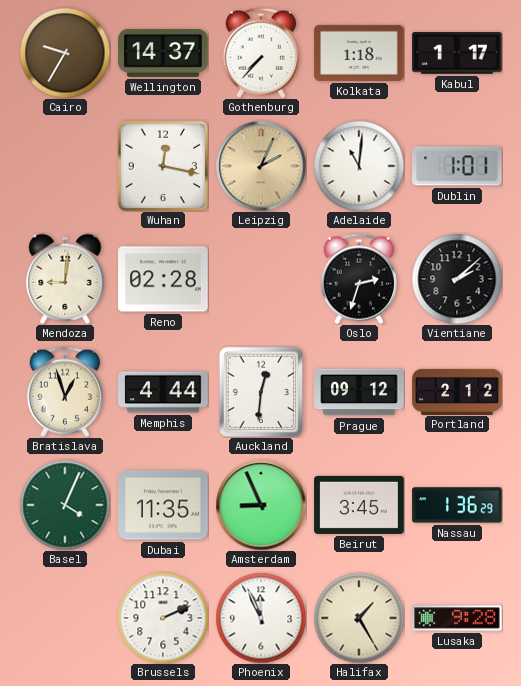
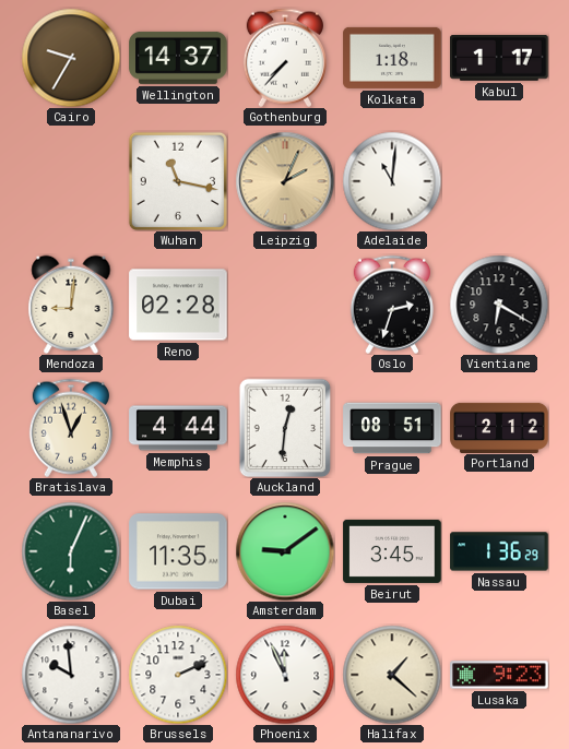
Wuhan: 12:17 -> 11:17 (178, 181)
Dublin: 1:01 -> none (457, 166)
Vientiane: 2:08 -> 6:20 (499, 305)
Prague: 09:12 -> 08:51 (392, 428)
Basel: 4:04 -> 6:04 (71, 551)
Amsterdam: 8:56 -> 9:09 (285, 551)
Antananarivo: none -> 9:59 (71, 675)
Halifax: 1:25 -> 1:22 (392, 675)
Lusaka: 9:28 -> 9:23 (499, 675)
